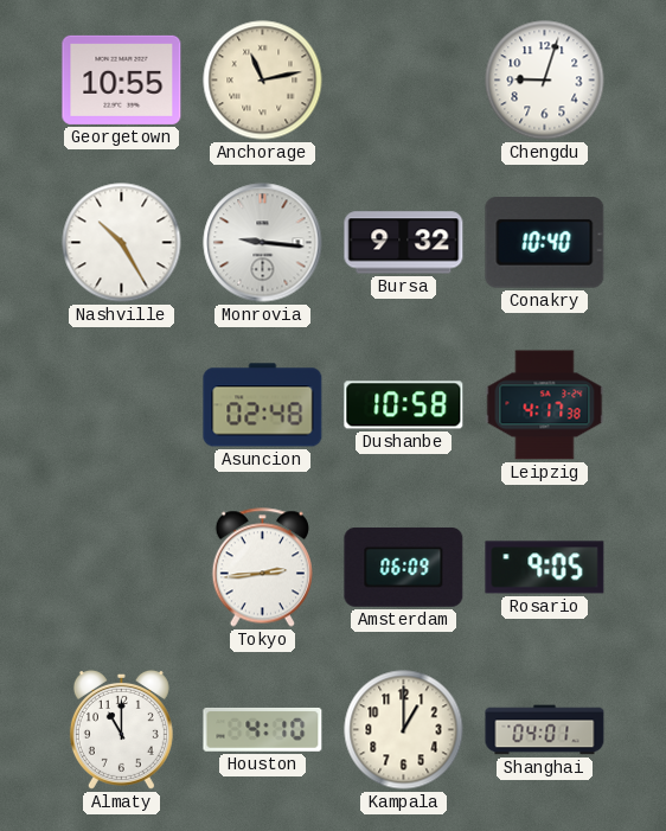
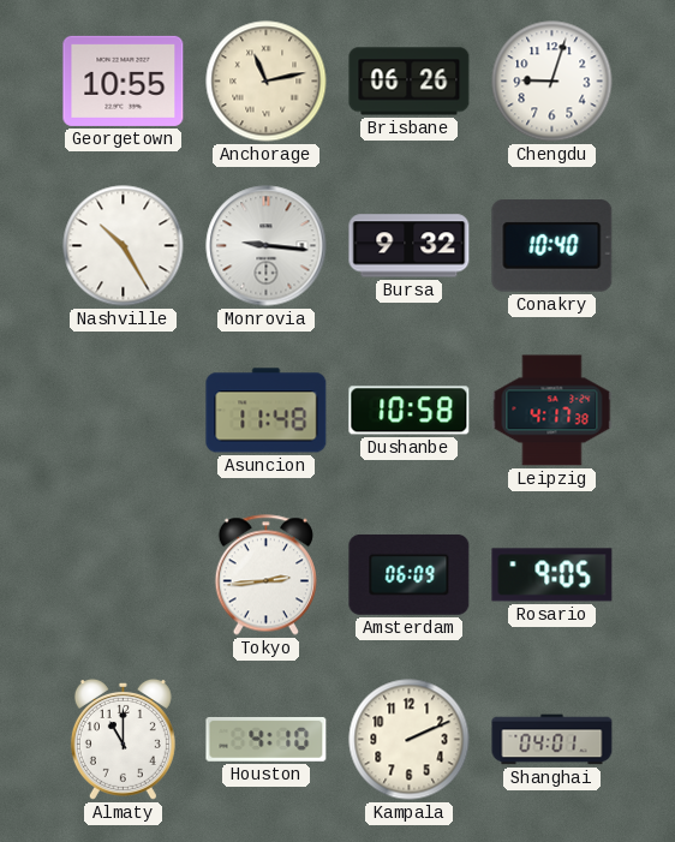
Brisbane: none -> 06:26 (410, 82)
Asuncion: 02:48 -> 11:48 (267, 411)
Kampala: 1:00 -> 2:11 (410, 740)
